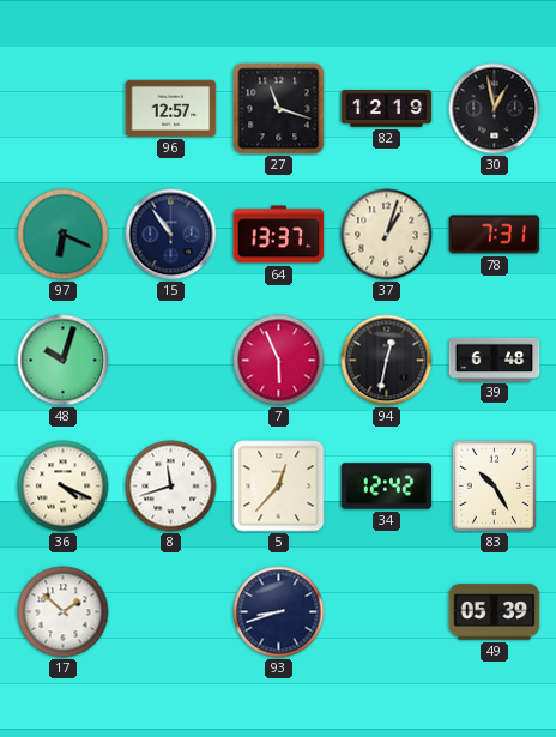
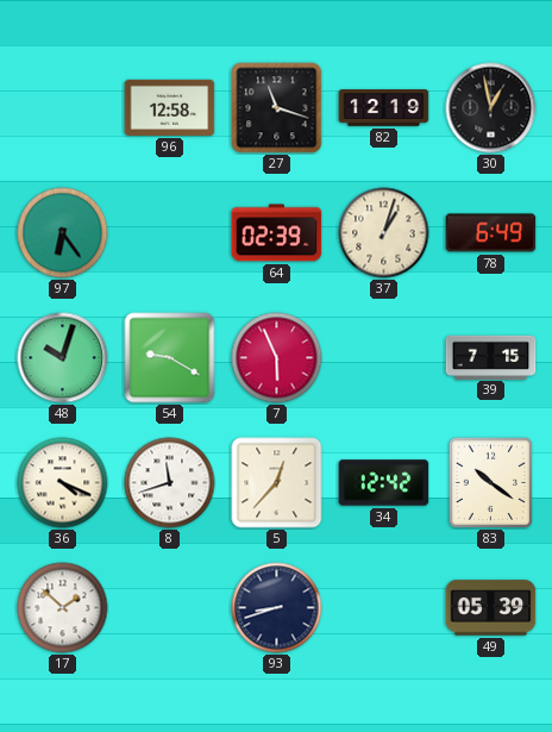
96: 12:57 -> 12:58 (170, 107)
97: 6:19 -> 6:24 (63, 233)
15: 10:54 -> none (171, 235)
64: 13:37 -> 02:39 (277, 233)
78: 7:31 -> 6:49 (491, 233)
54: none -> 9:20 (170, 358)
94: 12:32 -> none (387, 361)
39: 6:48 -> 7:15 (491, 357)
83: 10:25 -> 10:21 (491, 482)
